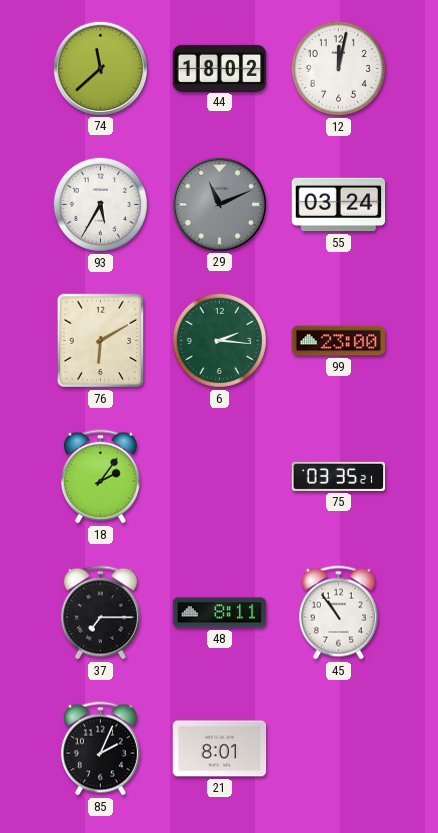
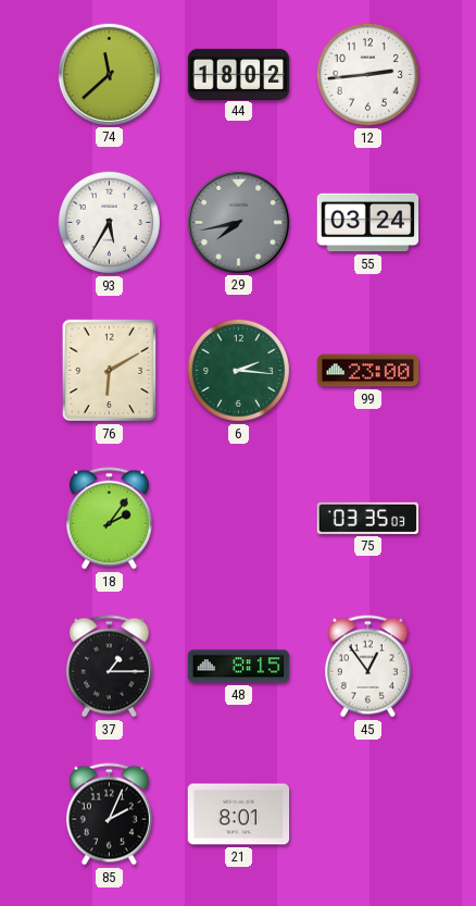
12: 12:02 -> 2:44 (367, 74)
29: 11:11 -> 7:43 (238, 222)
75: 03:35:21 -> 03:35:03 (368, 518)
37: 7:15 -> 1:15 (109, 667)
48: 8:11 -> 8:15 (239, 667)
45: 10:54 -> 12:54 (367, 667)
